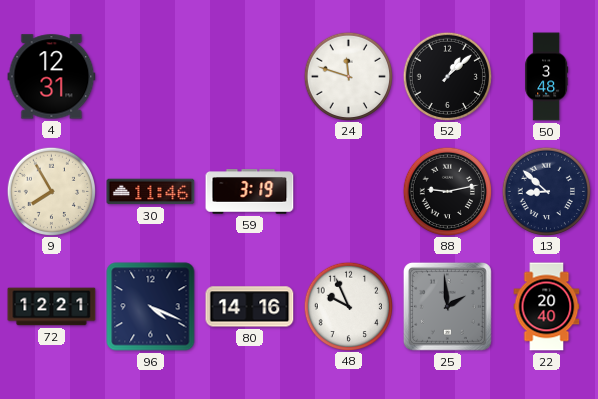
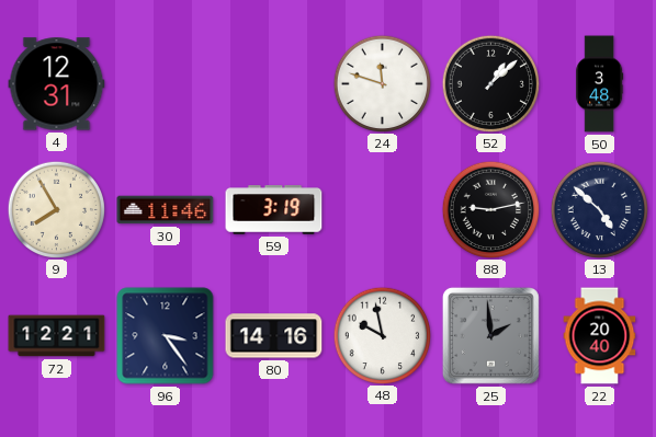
13: 8:52 -> 4:52 (599, 209)
96: 4:19 -> 3:24 (166, 336)
48: 9:56 -> 9:58 (382, 335)
